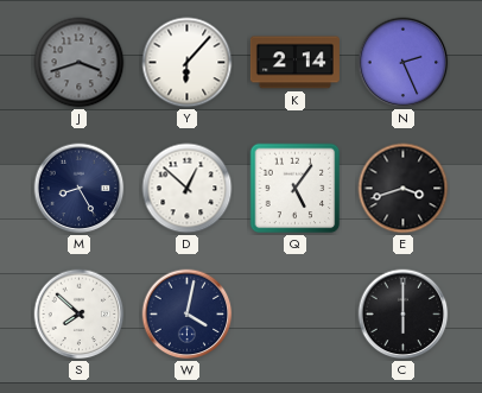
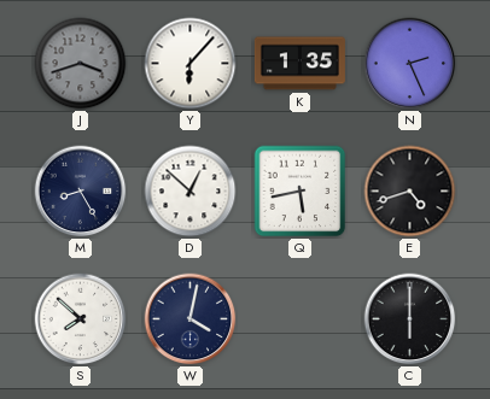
K: 2:14 -> 1:35 (299, 64)
Q: 5:06 -> 5:43 (301, 192)
E: 3:42 -> 4:42 (410, 192)
